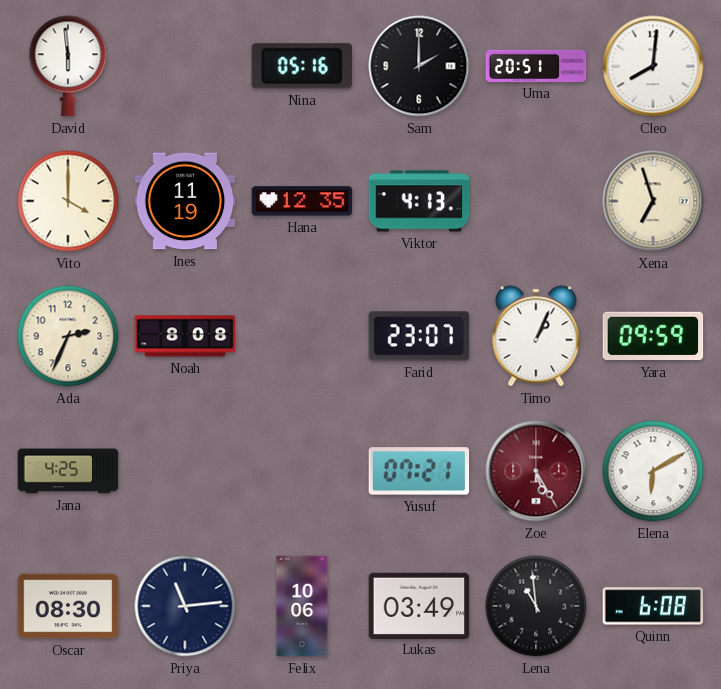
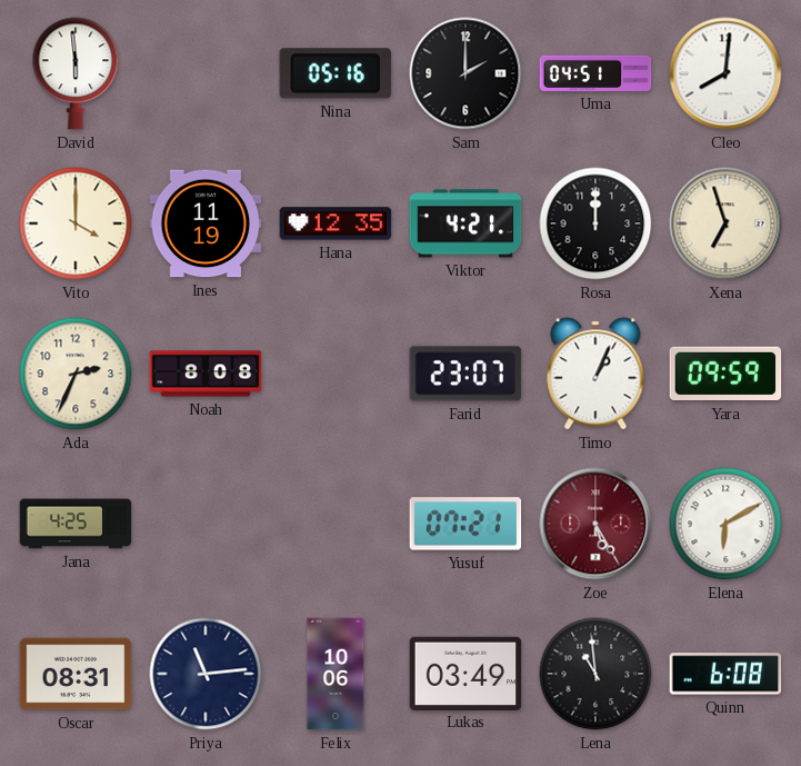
Uma: 20:51 -> 04:51 (595, 73)
Viktor: 4:13 -> 4:21 (465, 223)
Rosa: none -> 12:00 (595, 223)
Oscar: 08:30 -> 08:31 (76, 674)
